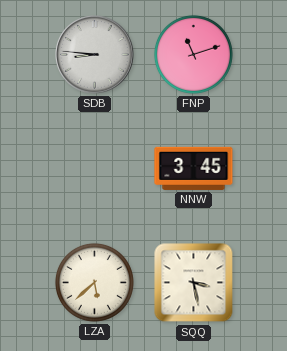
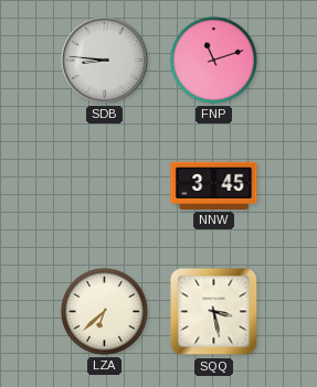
LZA: 5:38 -> 6:38 (104, 311)
